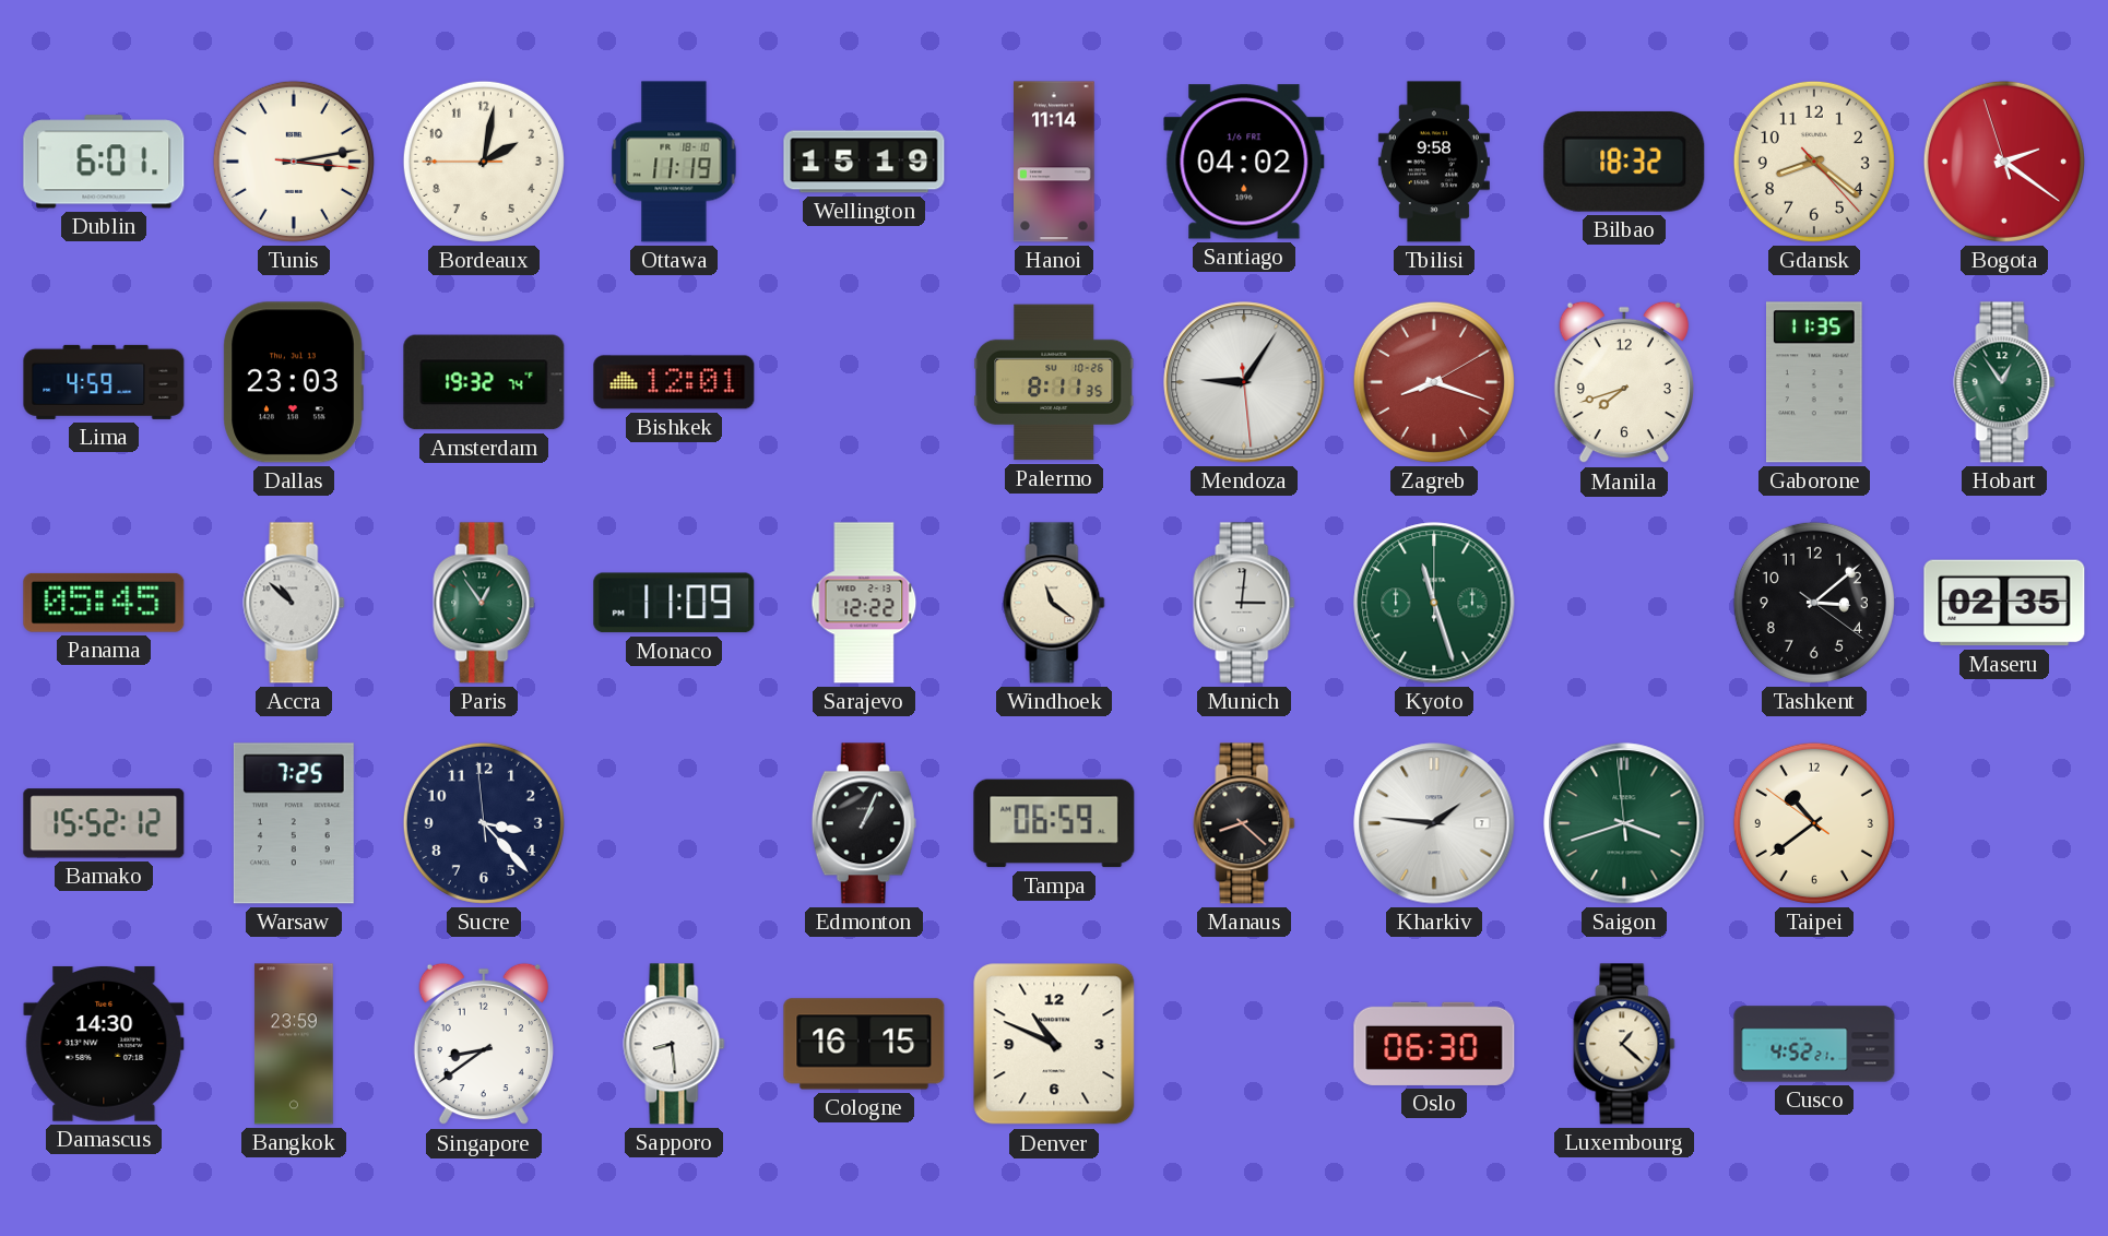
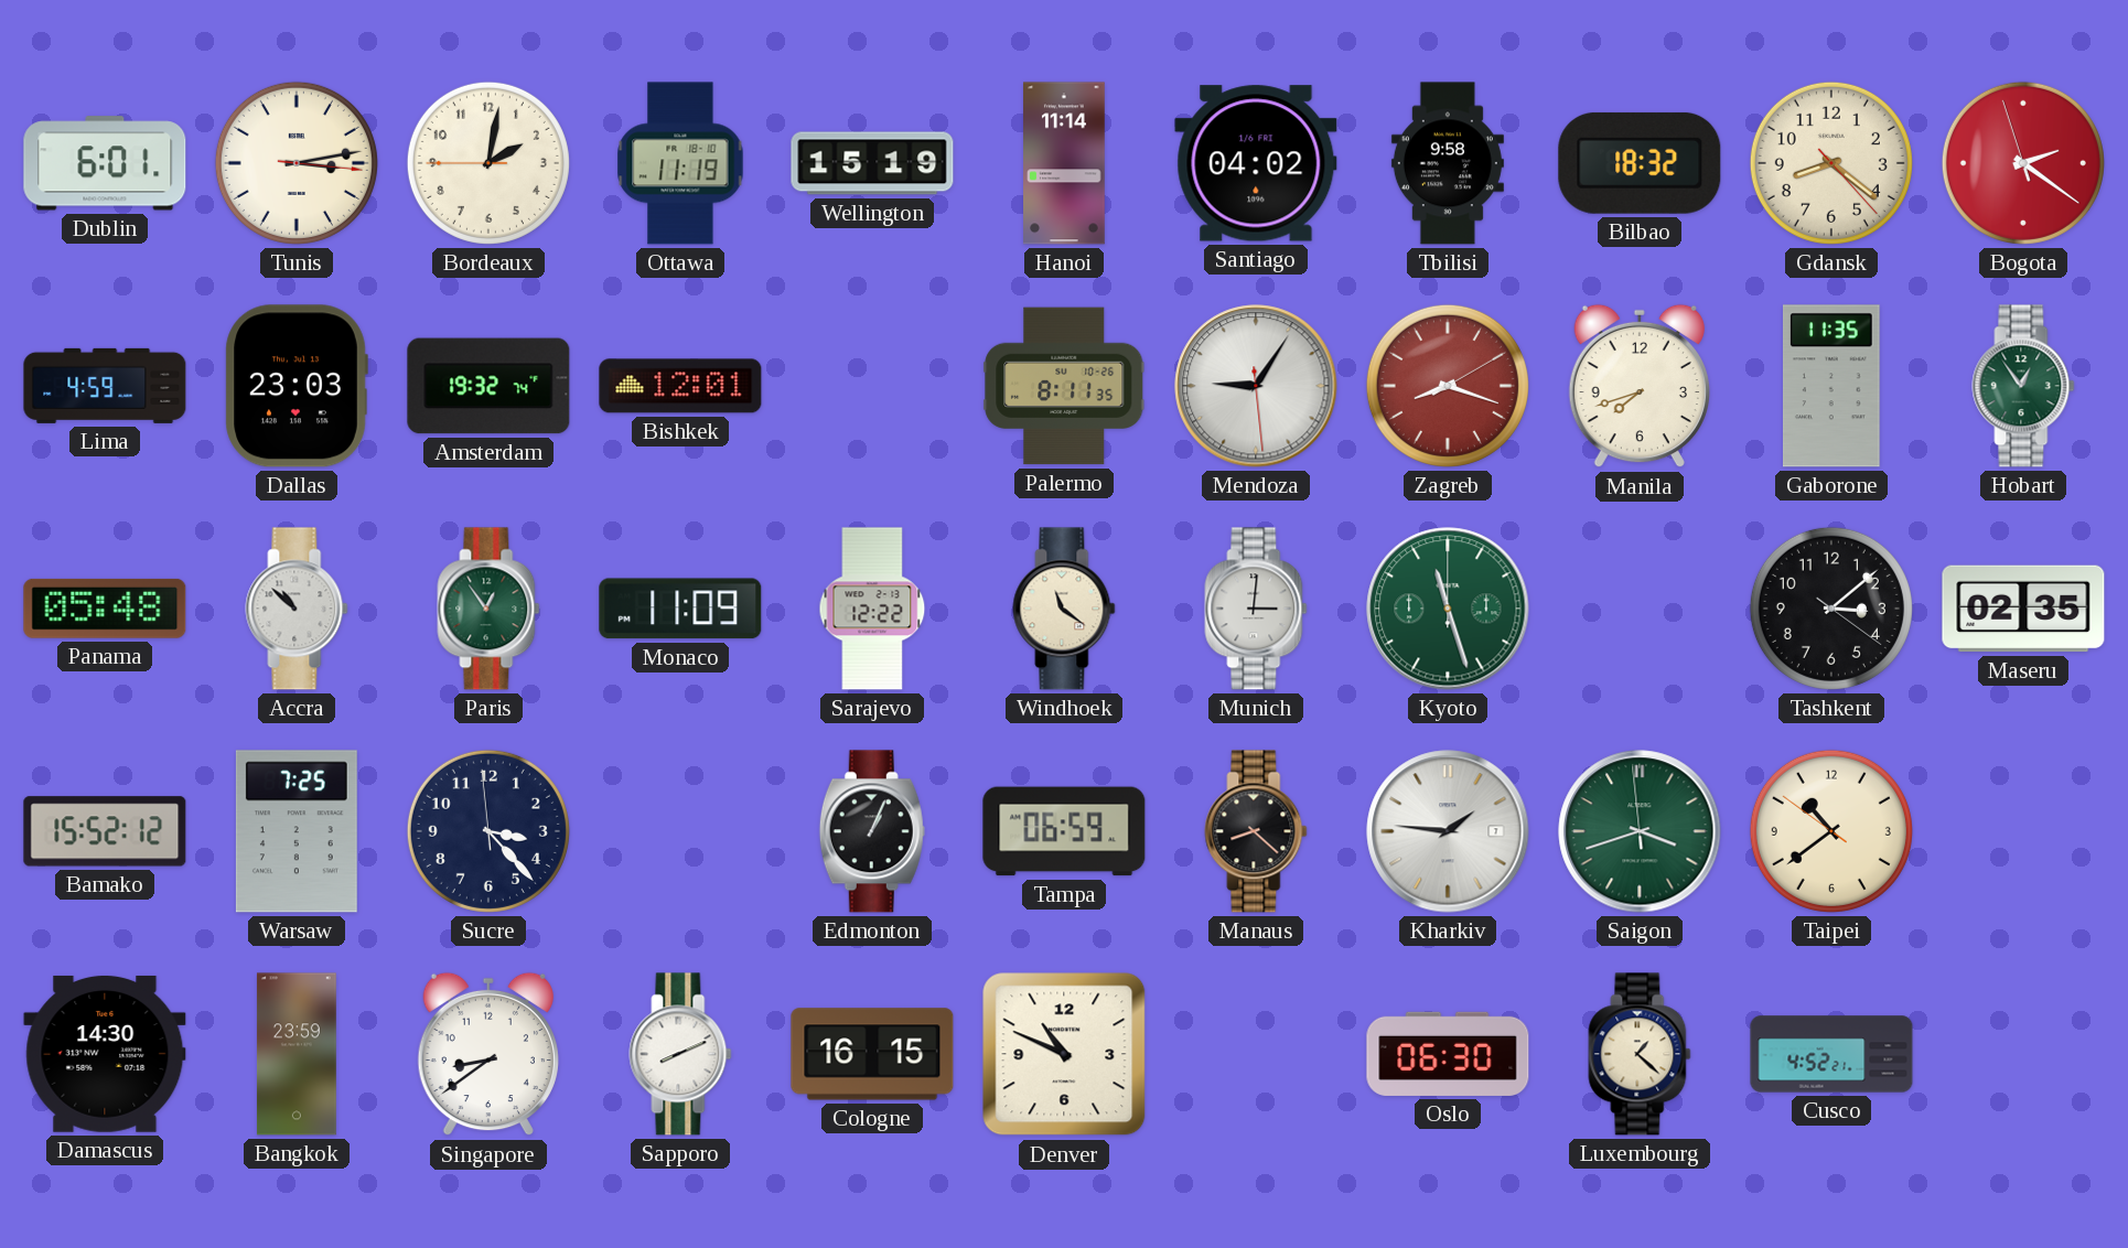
Panama: 05:45 -> 05:48 (105, 609)
Sapporo: 8:29 -> 8:11 (680, 1054)
